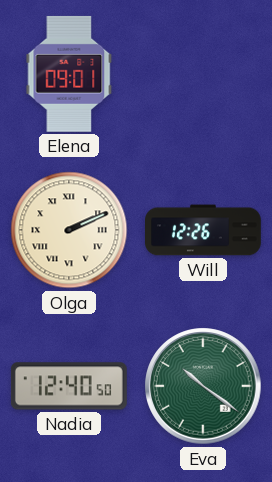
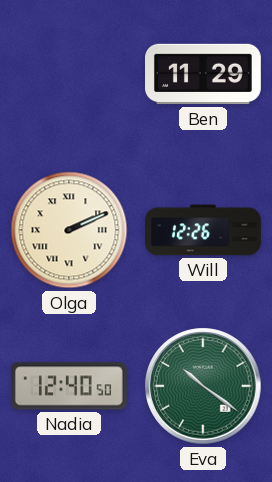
Elena: 09:01 -> none (69, 74)
Ben: none -> 11:29 (204, 74)
